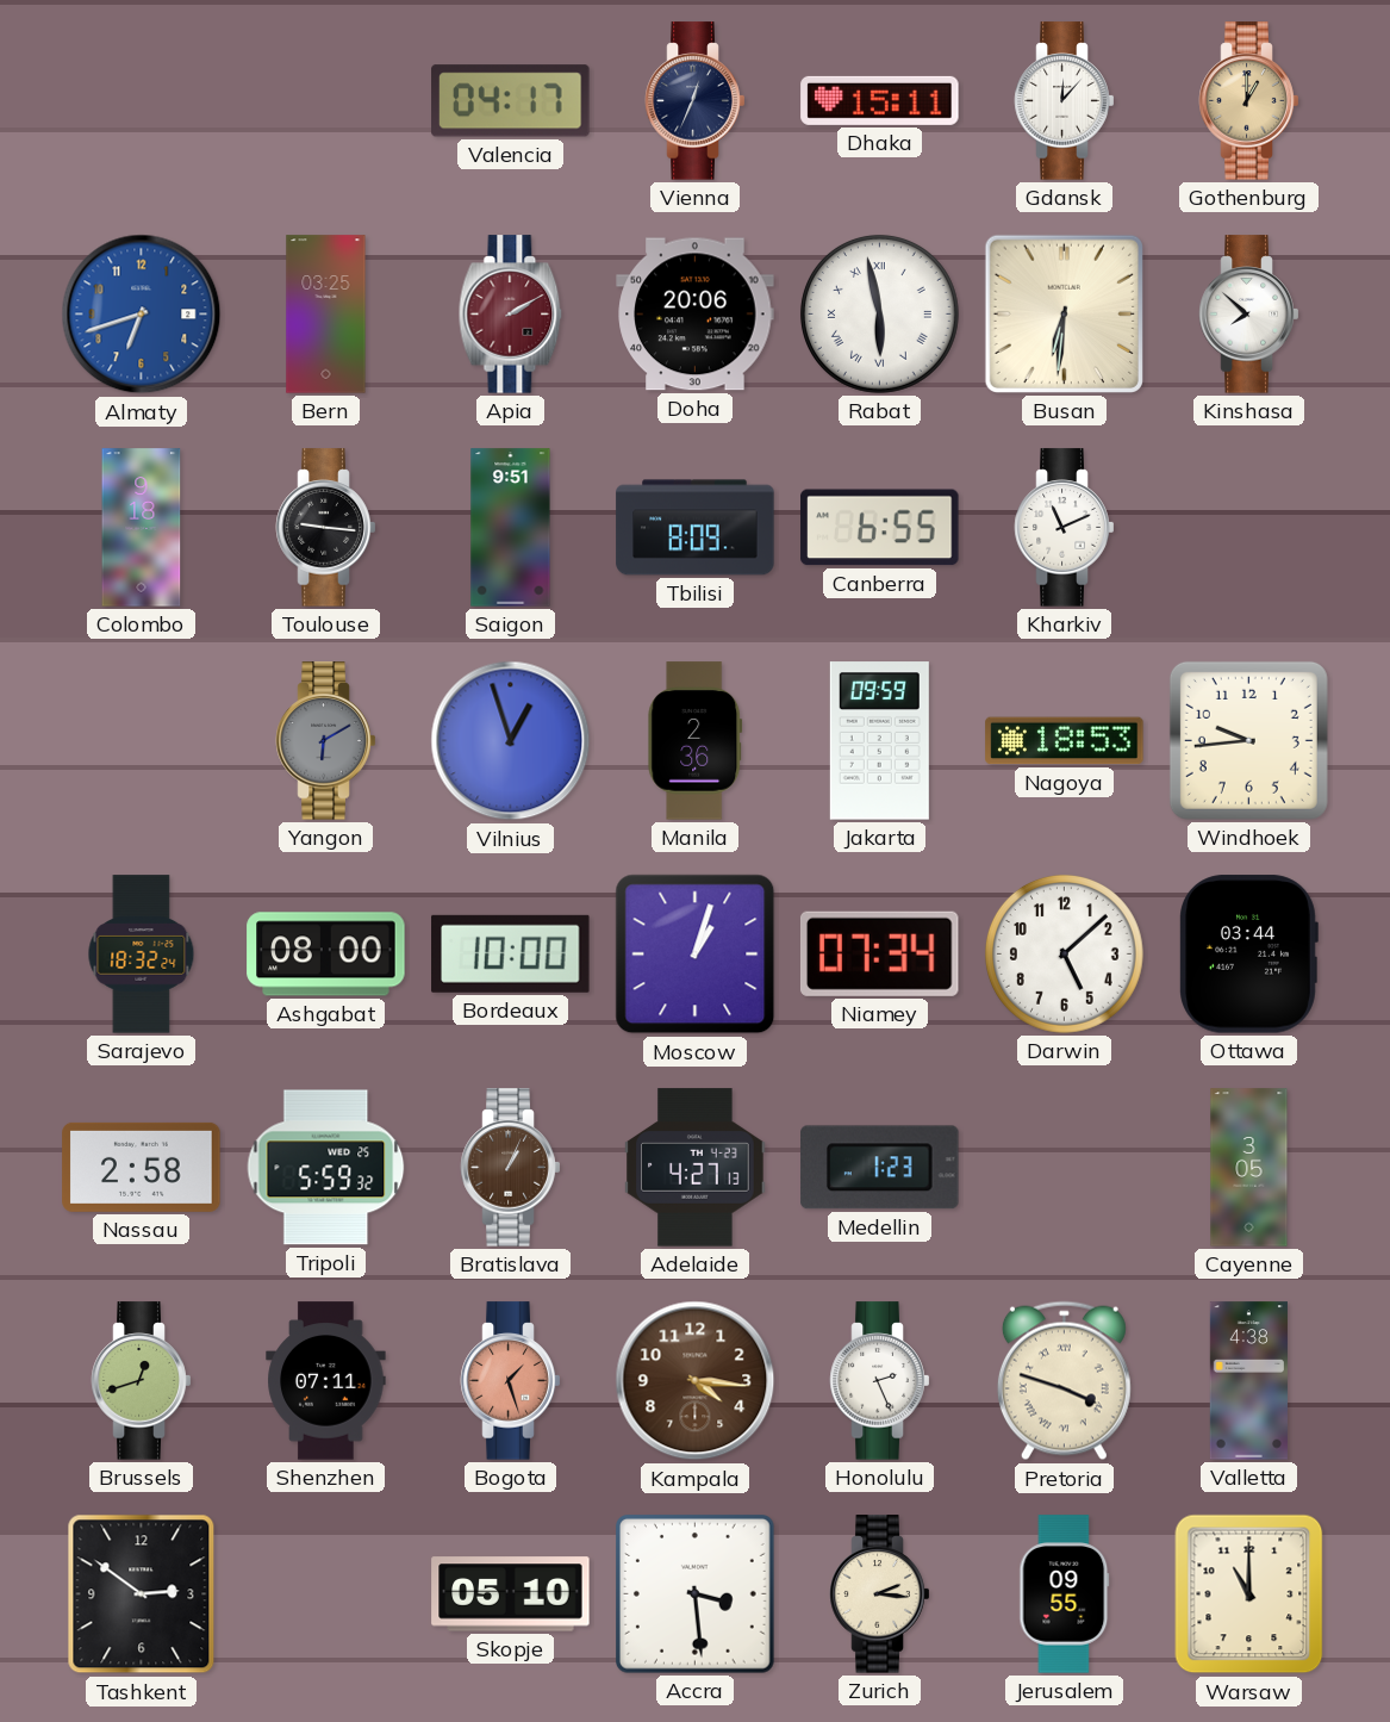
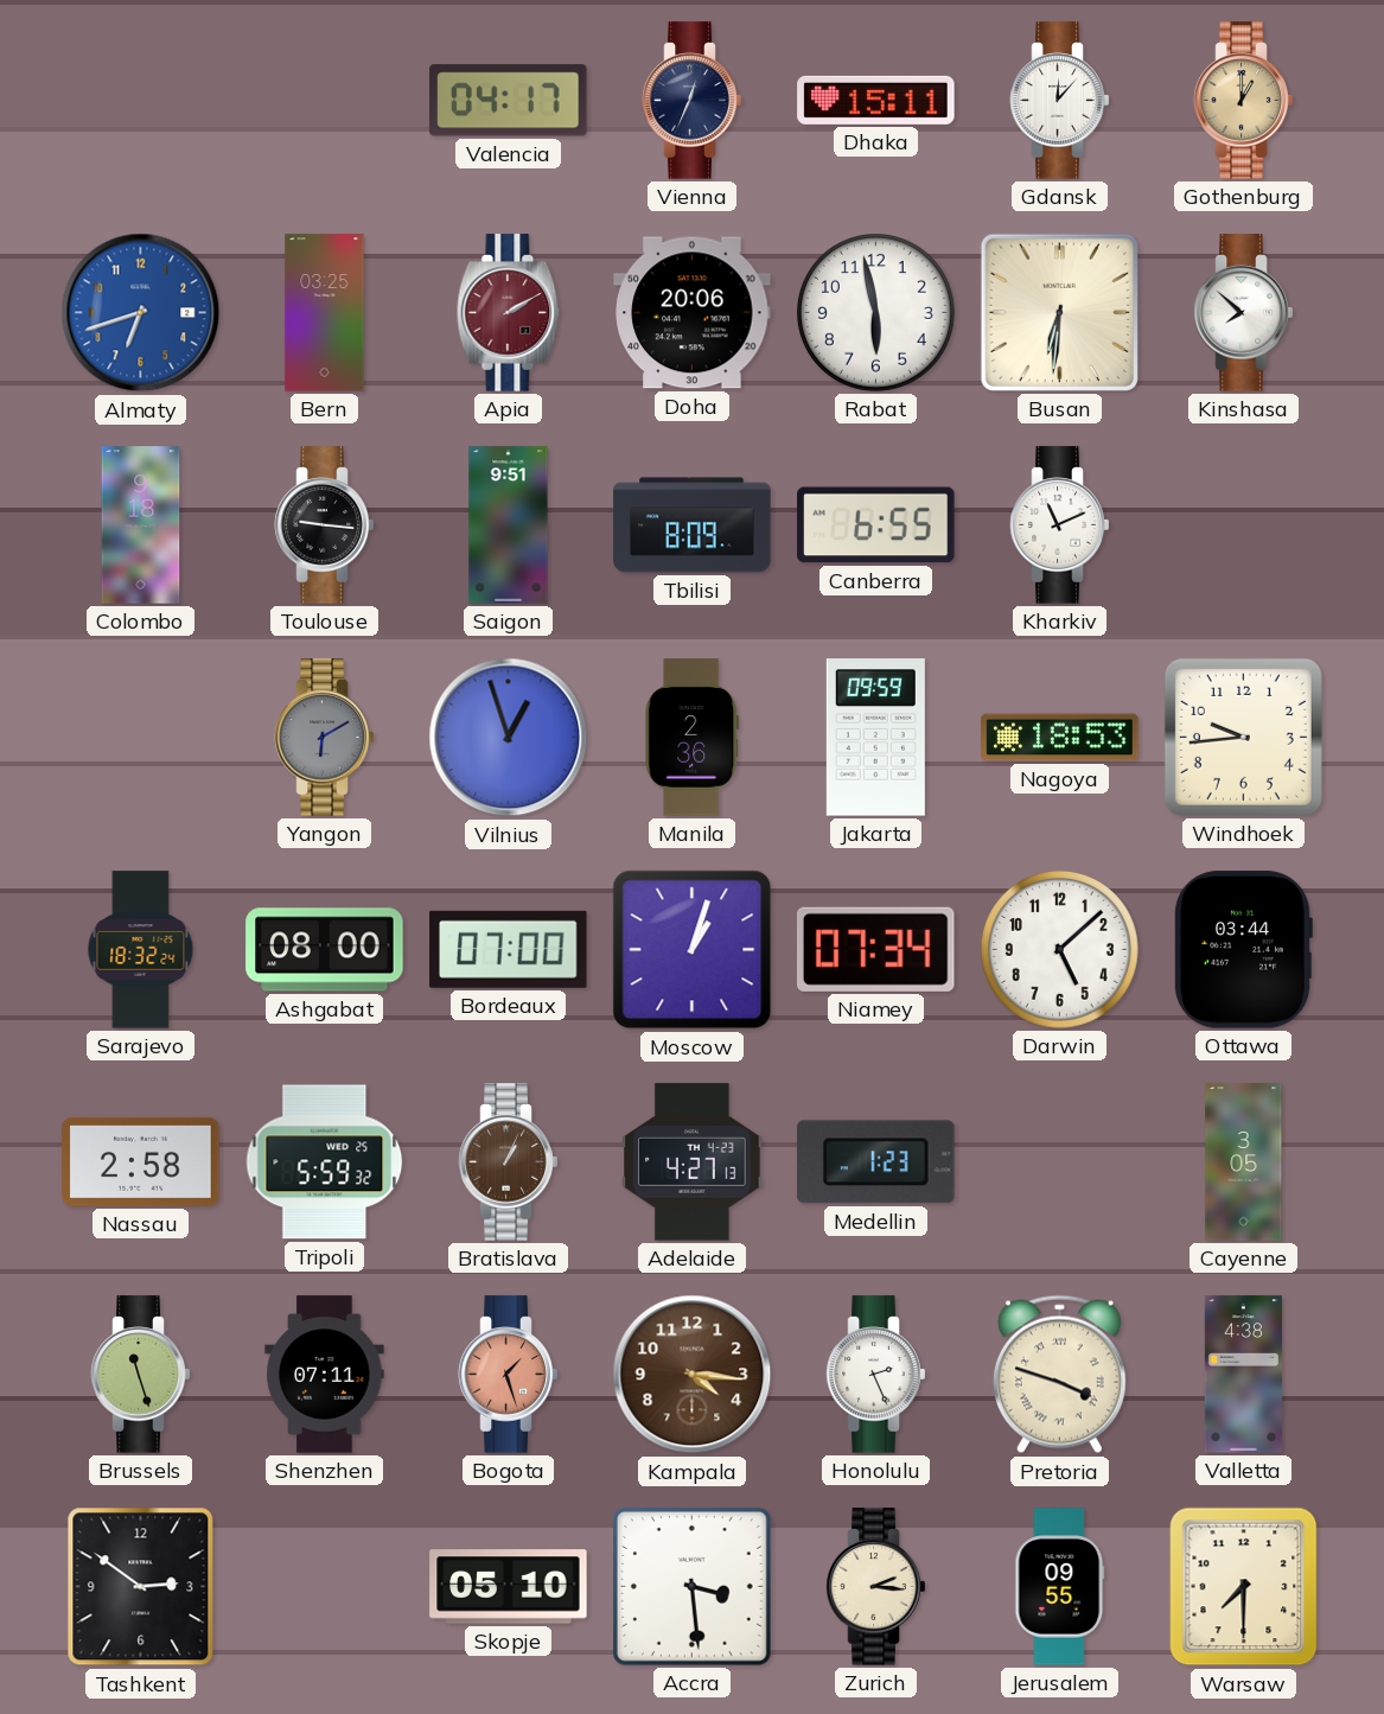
Rabat numerals: Roman -> Arabic (875, 312)
Bordeaux: 10:00 -> 07:00 (509, 949)
Brussels: 12:42 -> 11:27 (141, 1375)
Warsaw: 11:00 -> 7:30 (1244, 1587)
